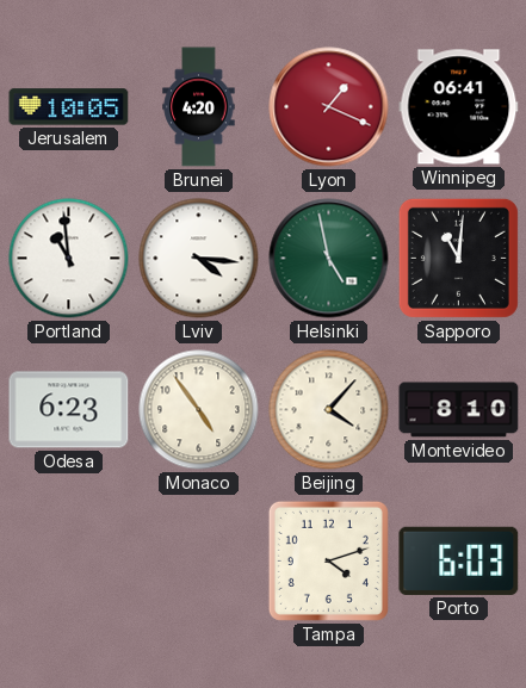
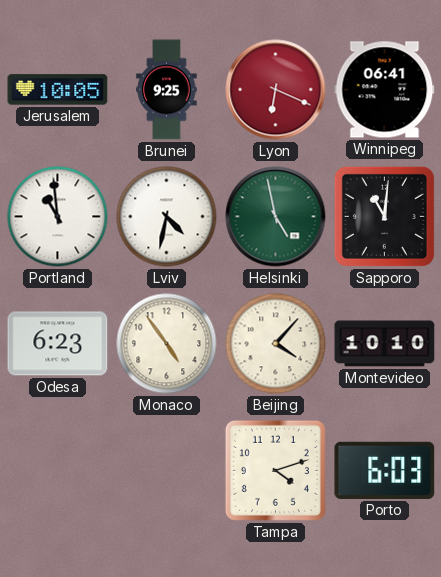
Brunei: 4:20 -> 9:25 (167, 90)
Lyon: 1:19 -> 6:19 (276, 90)
Lviv: 4:16 -> 4:32 (167, 217)
Montevideo: 8:10 -> 10:10 (385, 344)
